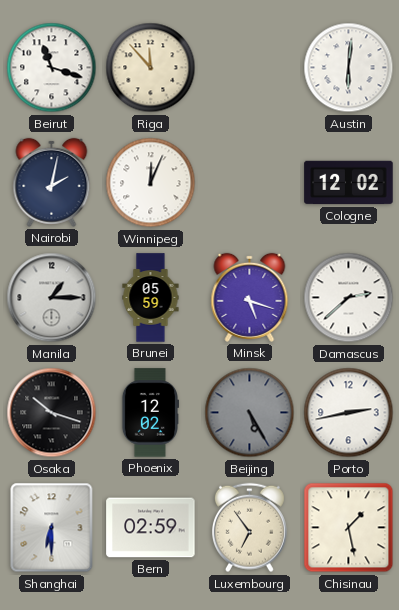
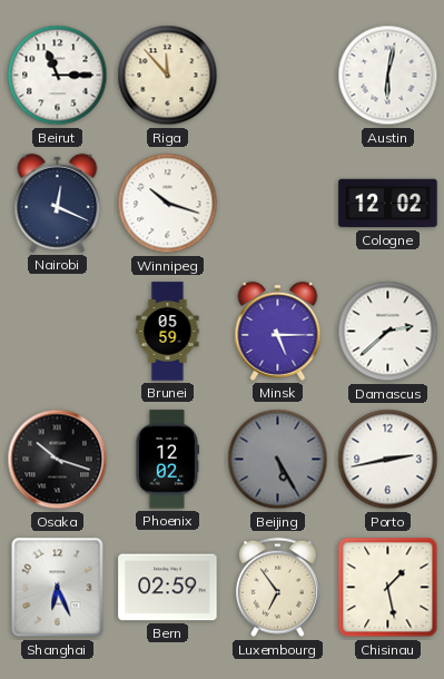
Beirut: 11:18 -> 11:15 (58, 76)
Austin: 6:01 -> 6:02 (388, 76)
Nairobi: 2:02 -> 12:19 (58, 203)
Winnipeg: 12:04 -> 10:18 (168, 204)
Manila: 1:15 -> none (52, 298)
Minsk: 5:18 -> 5:15 (278, 331)
Shanghai: 6:30 -> 6:26 (58, 588)
